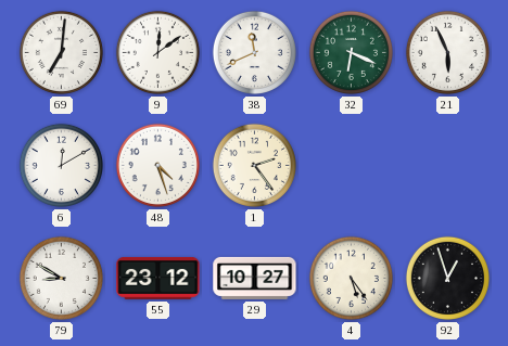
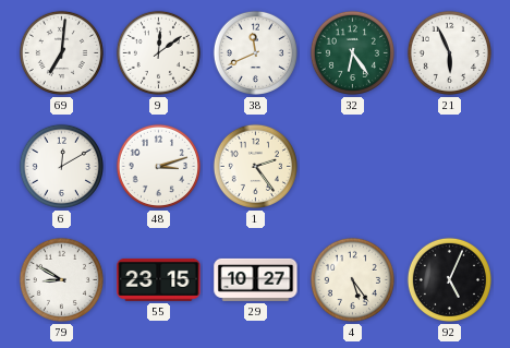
32: 6:19 -> 6:24 (352, 52)
48: 4:27 -> 3:12 (158, 166)
55: 23:12 -> 23:15 (159, 279)
92: 12:57 -> 5:04 (449, 279)
